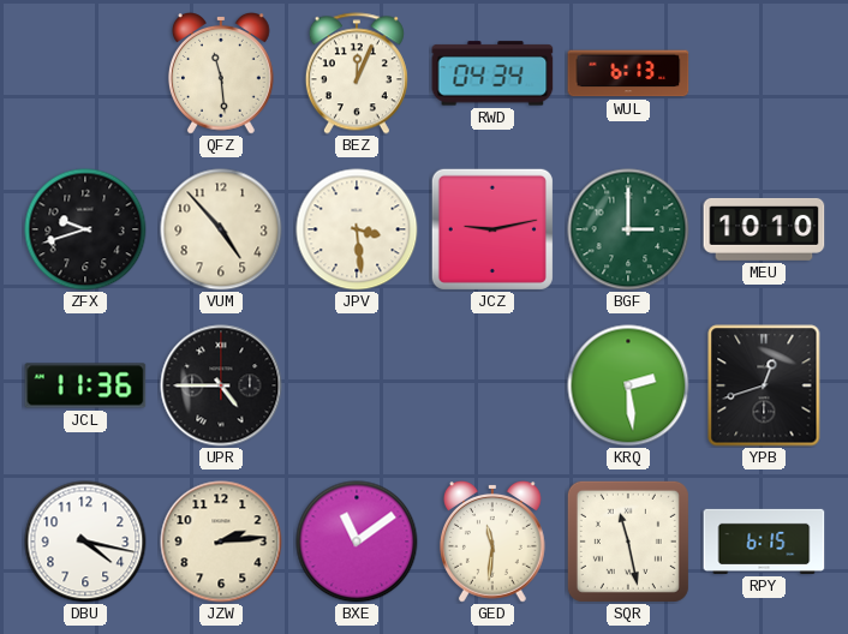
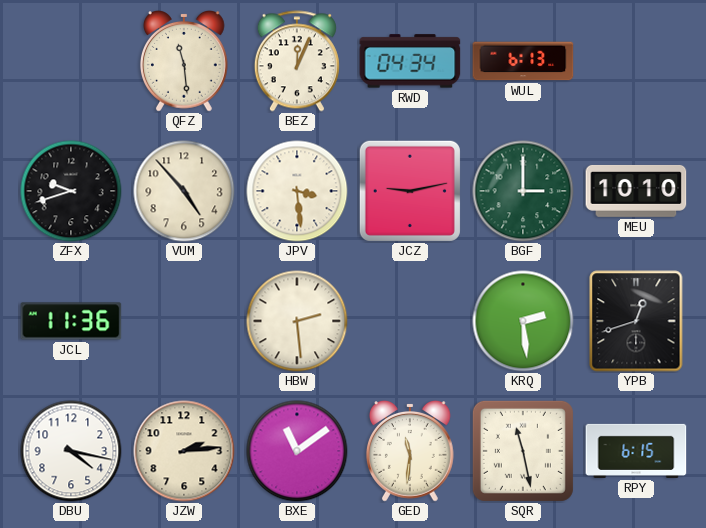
UPR: 4:45 -> none (221, 385)
HBW: none -> 2:29 (297, 321)
